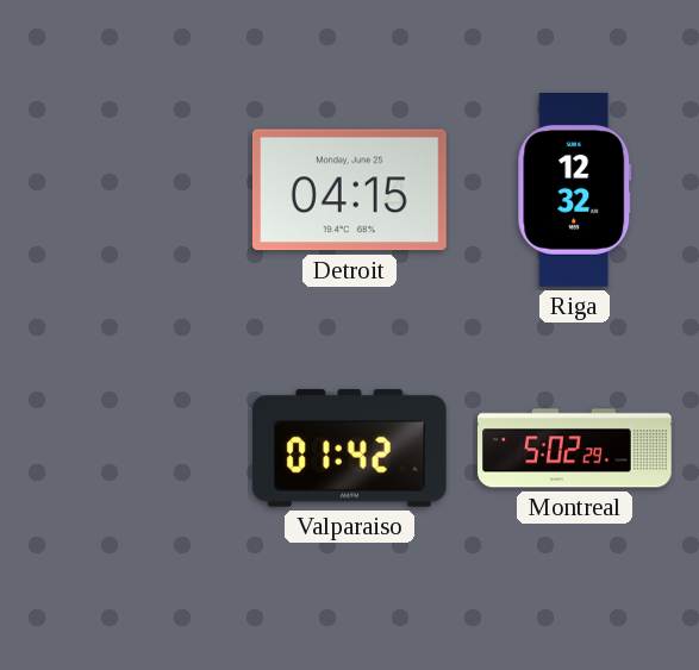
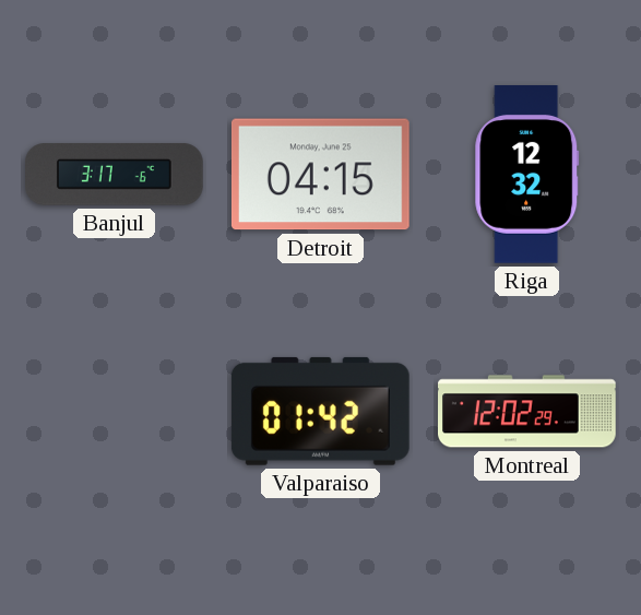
Banjul: none -> 3:17 (115, 175)
Montreal: 5:02 -> 12:02 (527, 412)
